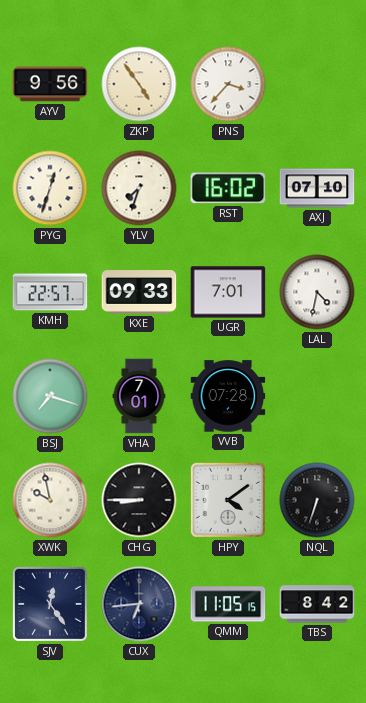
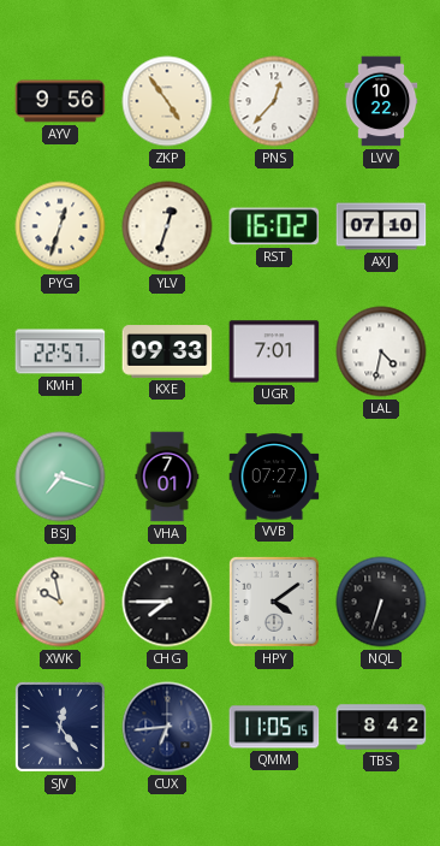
PNS: 3:37 -> 12:37 (274, 101)
LVV: none -> 10:22 (381, 101)
YLV: 7:33 -> 12:33 (167, 226)
VVB: 07:28 -> 07:27 (274, 477)
CHG: 8:45 -> 7:45 (167, 602)
